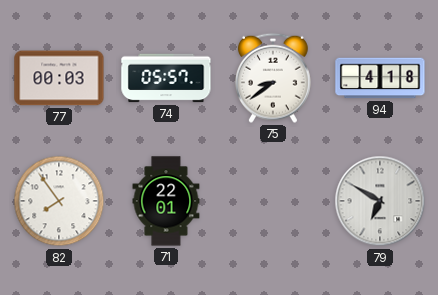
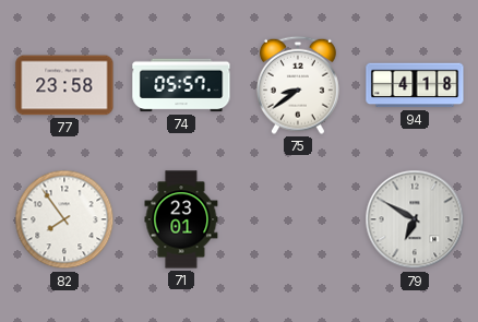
77: 00:03 -> 23:58 (64, 85)
71: 22:01 -> 23:01 (181, 219)
